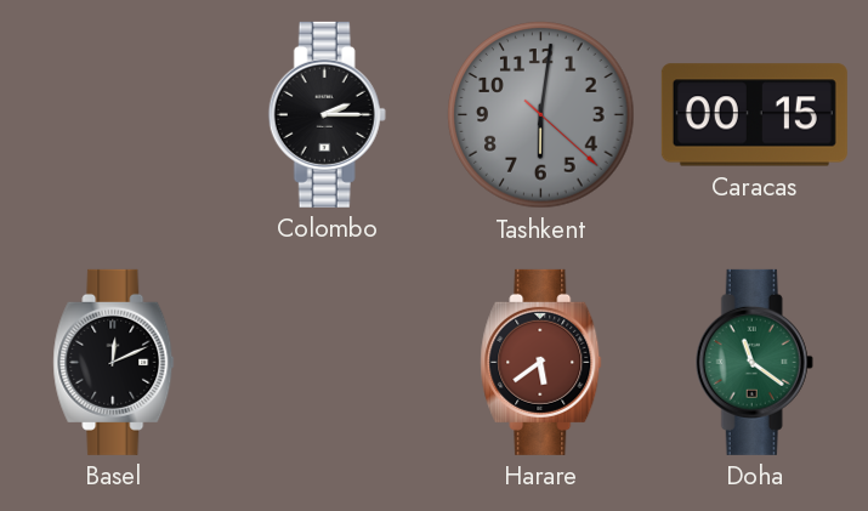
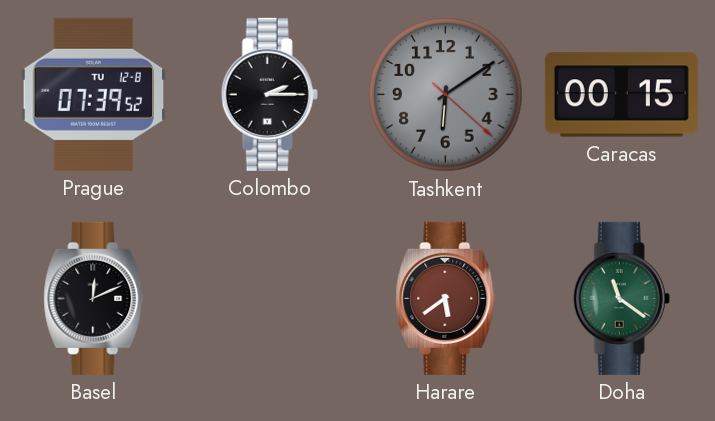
Prague: none -> 07:39 (93, 94)
Tashkent: 6:01 -> 6:09 (446, 95)
